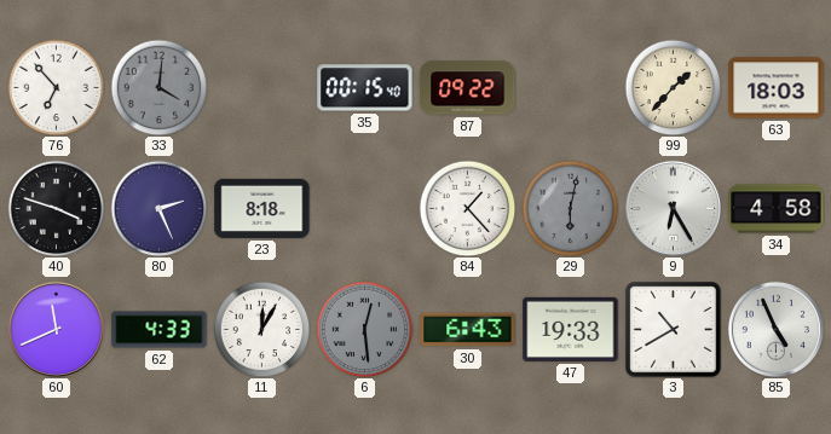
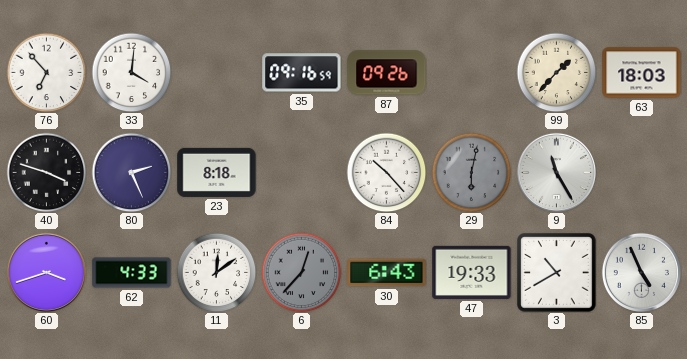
33 dial: grey -> white (131, 72)
35: 00:15 -> 09:16 (302, 73)
87: 09:22 -> 09:26 (387, 73)
84: 1:23 -> 10:23 (386, 172)
9: 6:25 -> 11:25 (556, 172)
34: 4:58 -> none (777, 209)
60: 11:41 -> 3:42 (46, 272)
11: 12:05 -> 12:09 (216, 272)
6: 12:29 -> 12:37 (301, 272)
